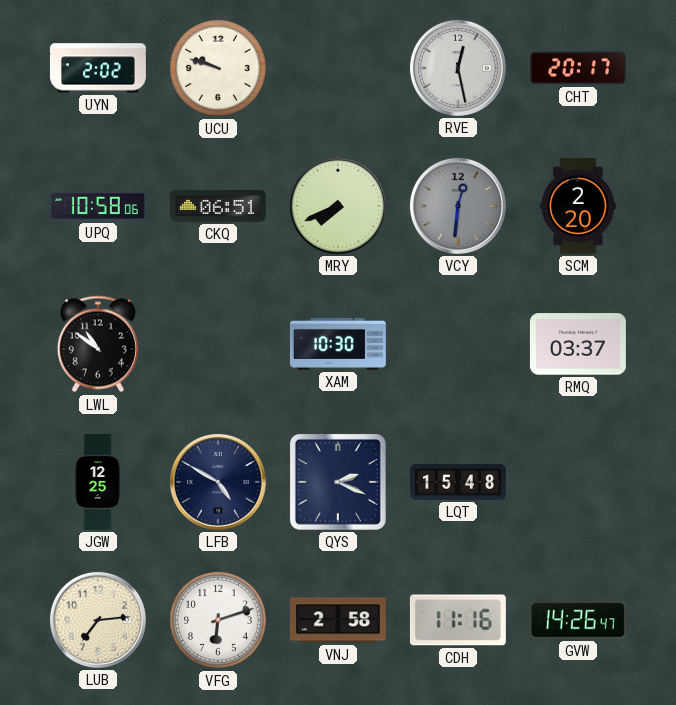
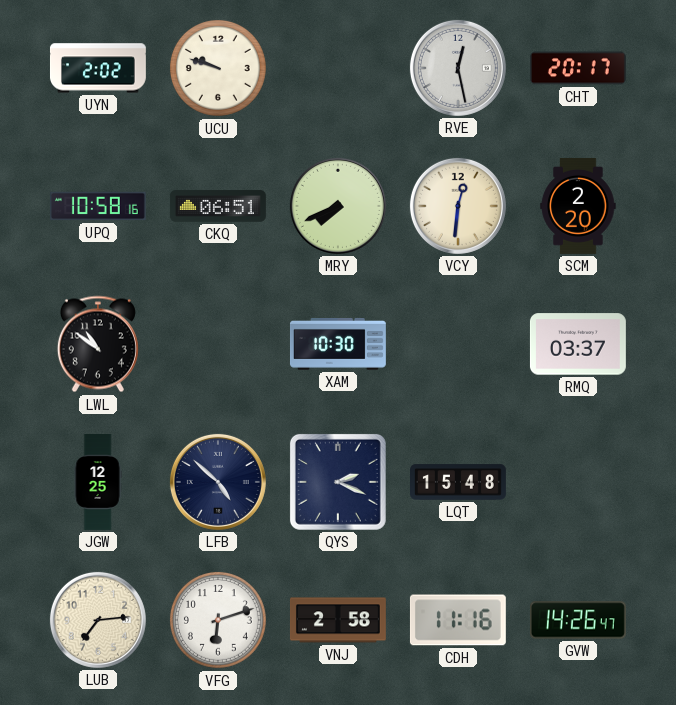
UPQ: 10:58:06 -> 10:58:16 (98, 206)
VCY dial: grey -> cream (458, 206)
LFB: 4:50 -> 4:52 (218, 482)
